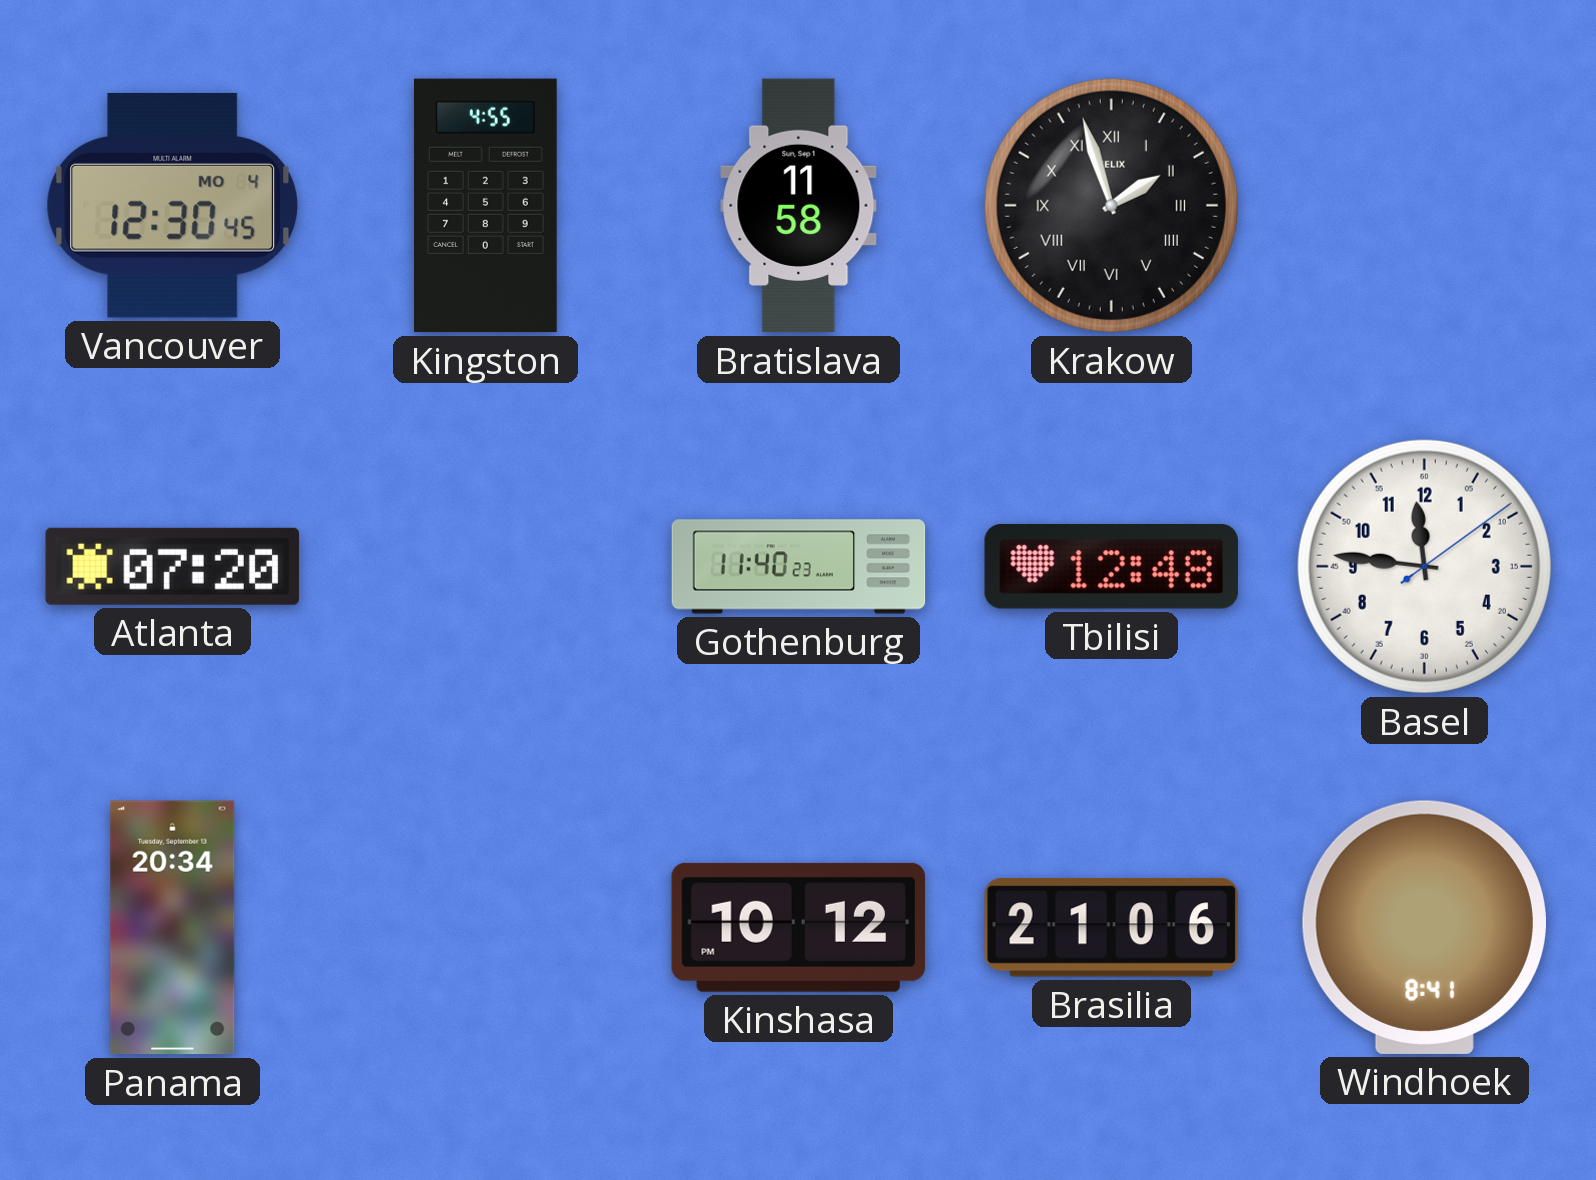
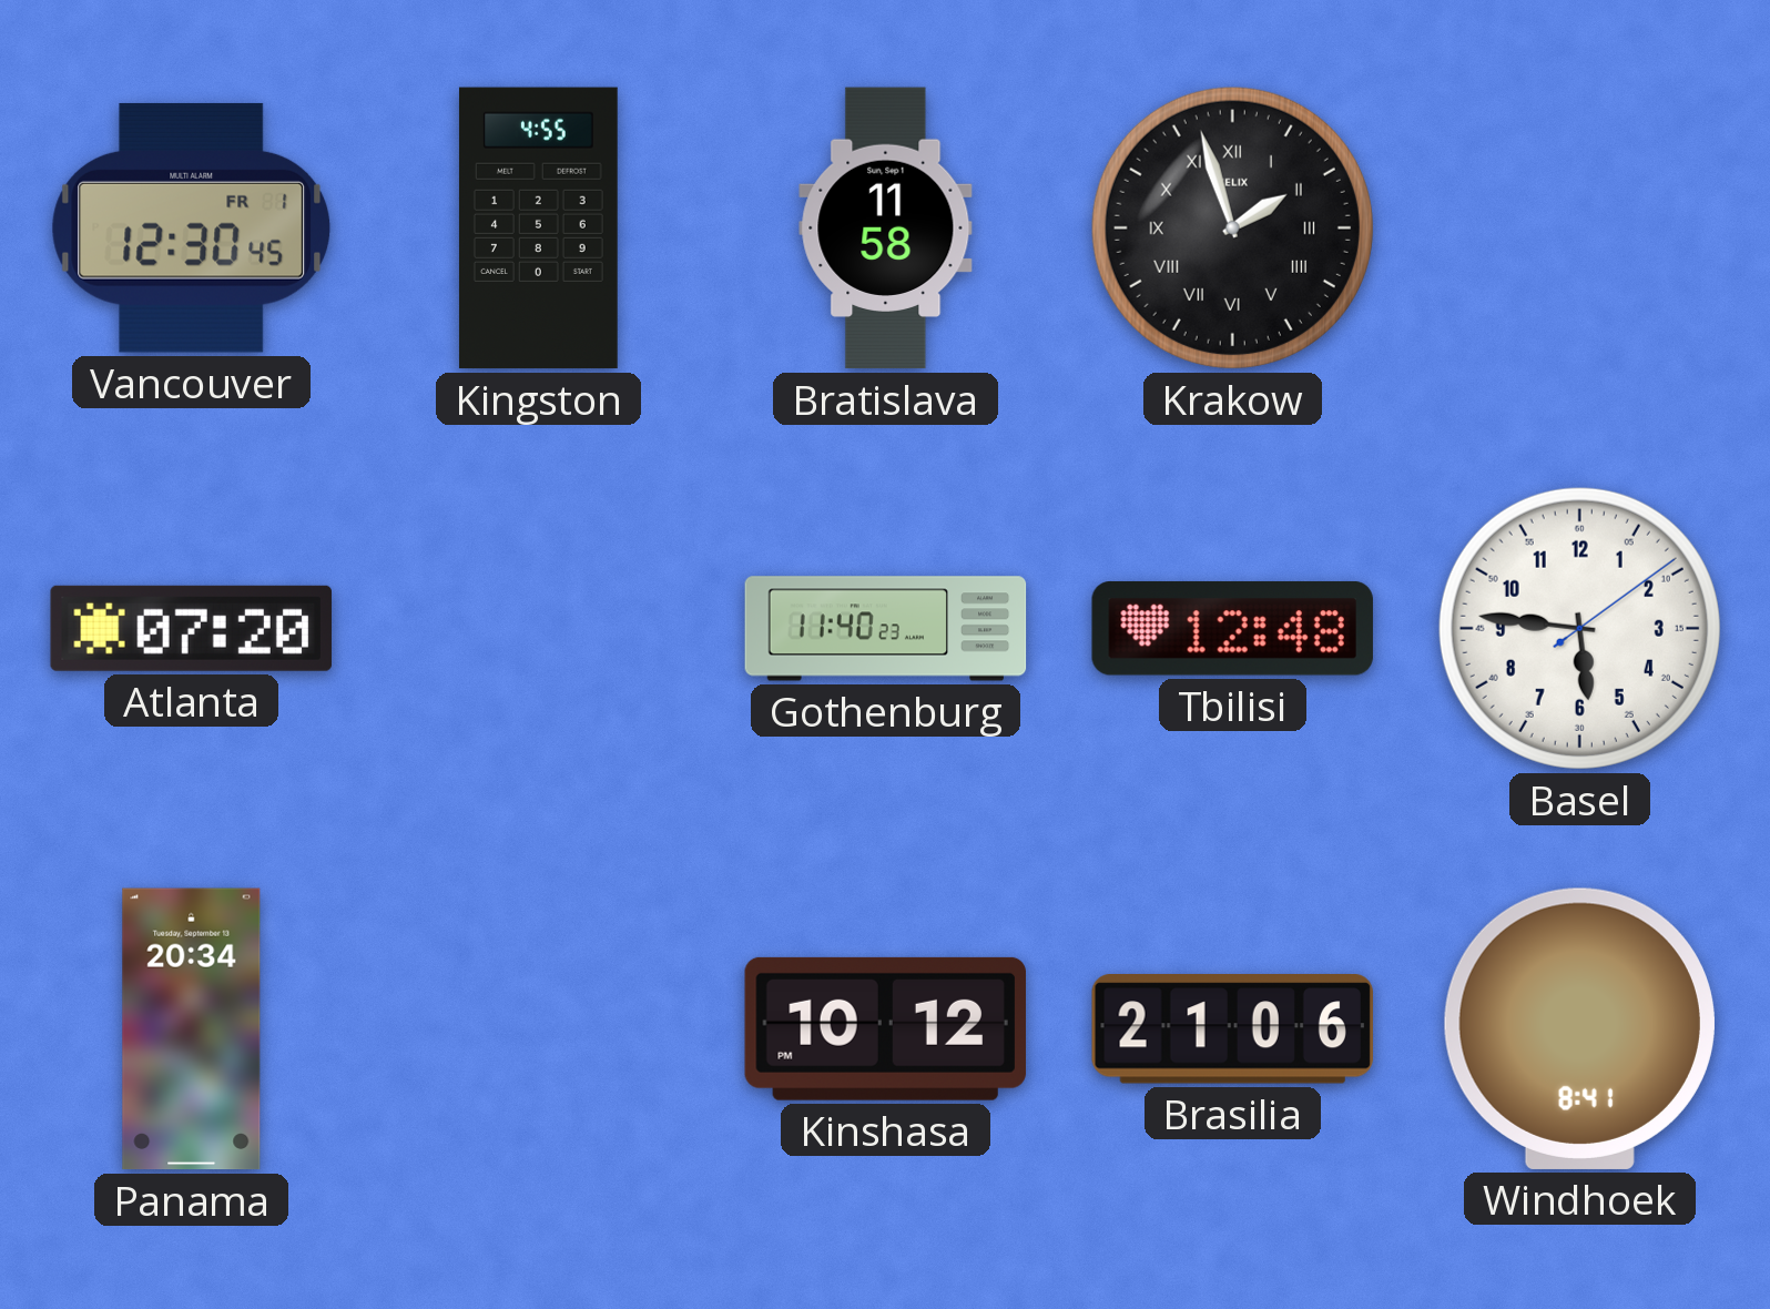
Vancouver date: MO 4 -> FR 1 (192, 227)
Basel: 11:46 -> 5:46 (1579, 628)
